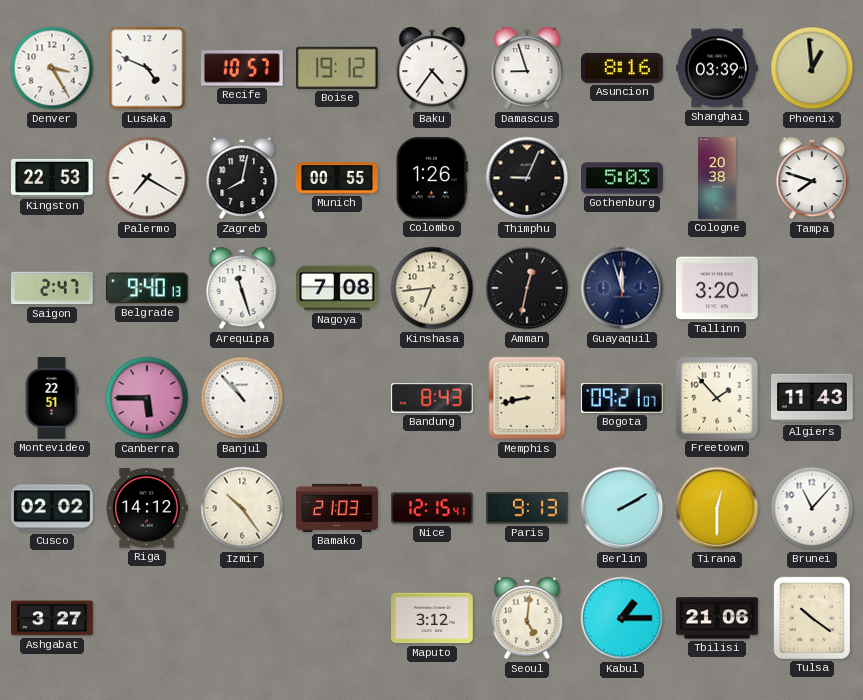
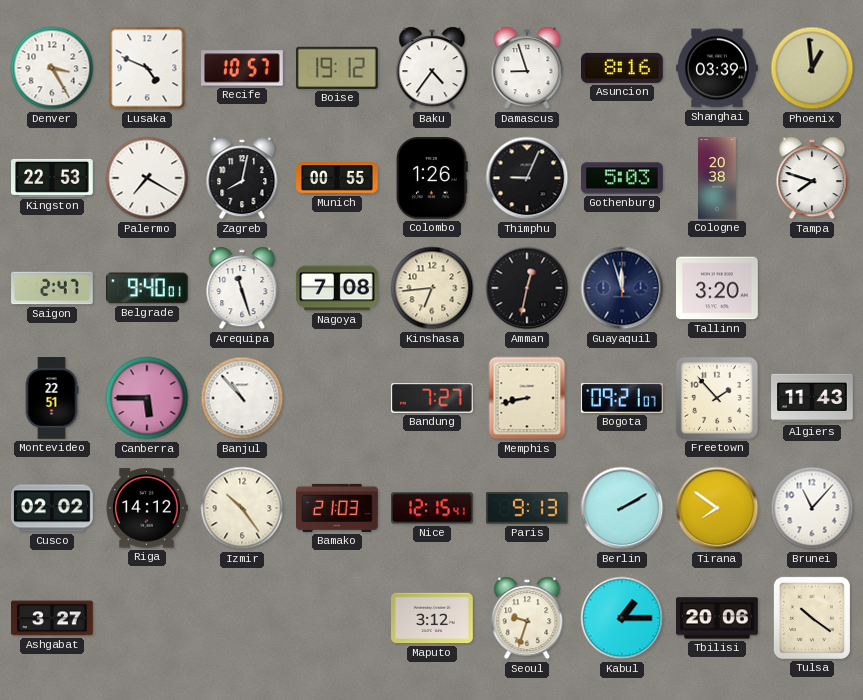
Belgrade: 9:40:13 -> 9:40:01 (148, 288)
Bandung: 8:43 -> 7:27 (432, 398)
Tirana: 12:30 -> 7:51 (717, 508)
Seoul: 5:01 -> 9:33 (527, 618)
Tbilisi: 21:06 -> 20:06 (717, 618)
